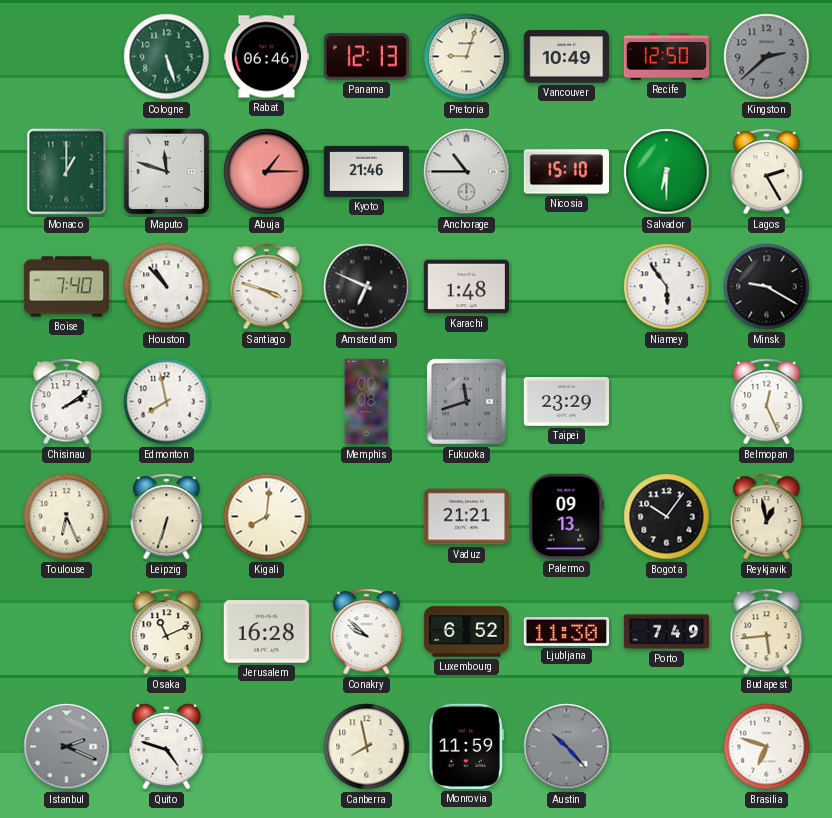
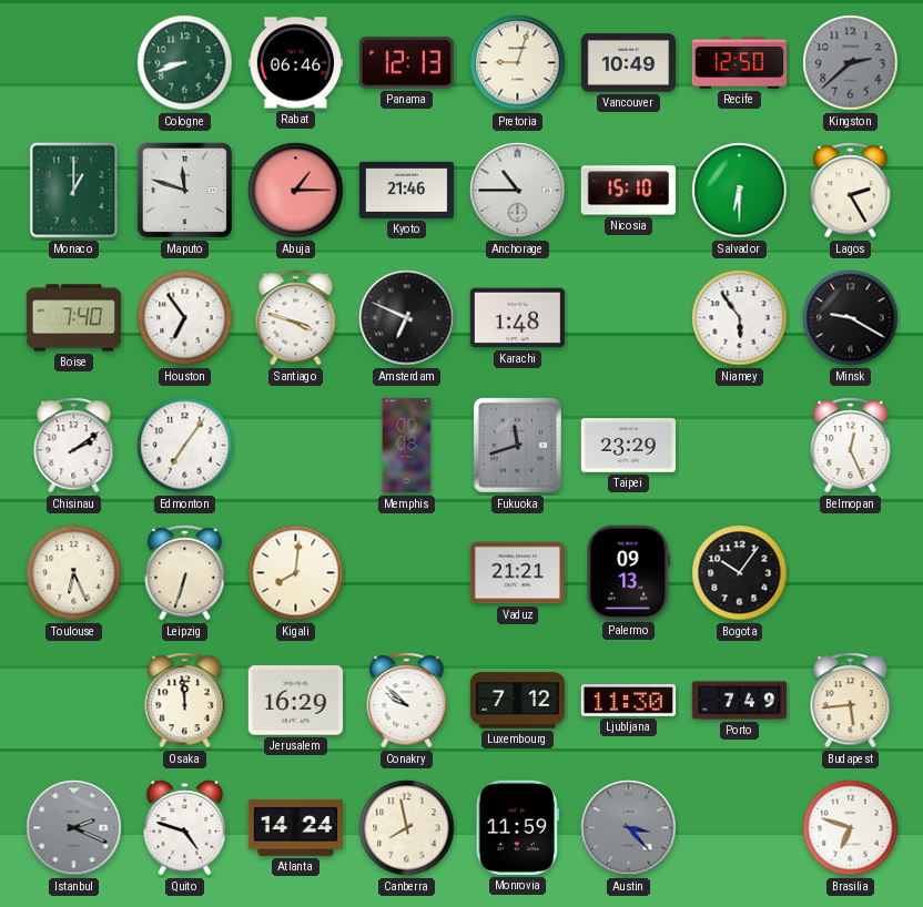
Cologne: 5:27 -> 8:42 (185, 63)
Houston: 10:53 -> 6:54 (185, 318)
Edmonton: 7:58 -> 7:06 (185, 446)
Reykjavik: 12:58 -> none (767, 517)
Osaka: 11:11 -> 11:59 (185, 701)
Jerusalem: 16:28 -> 16:29 (295, 701)
Luxembourg: 6:52 -> 7:12 (517, 701)
Atlanta: none -> 14:24 (295, 827)
Austin: 10:23 -> 3:23 (629, 828)
